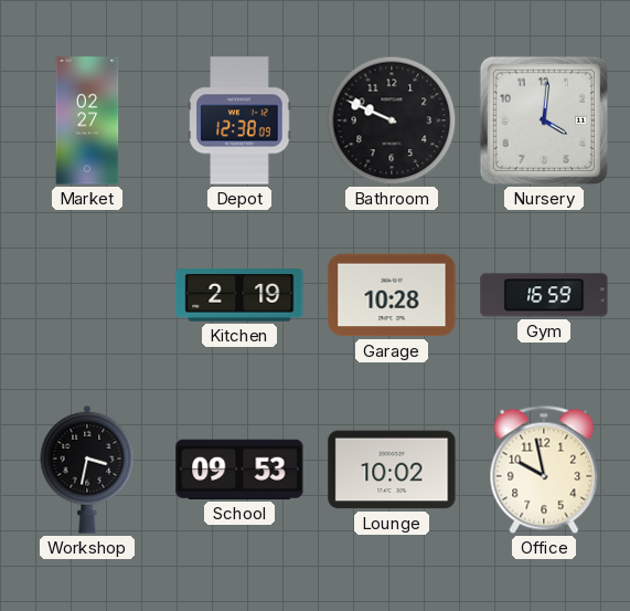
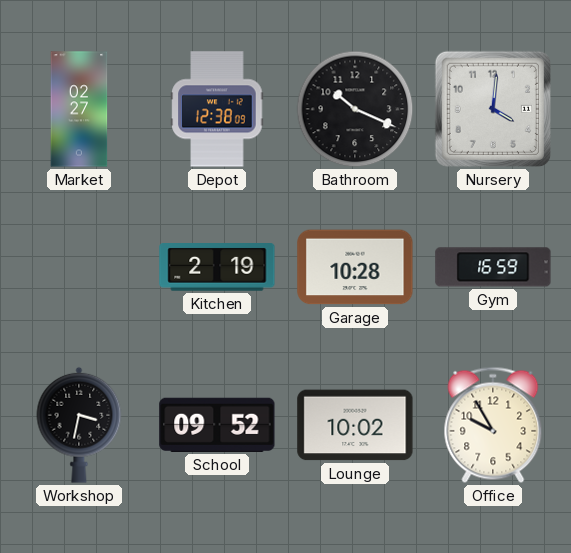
Bathroom: 9:49 -> 10:19 (355, 109)
School: 09:53 -> 09:52 (217, 425)
Office: 9:58 -> 9:55 (493, 425)
